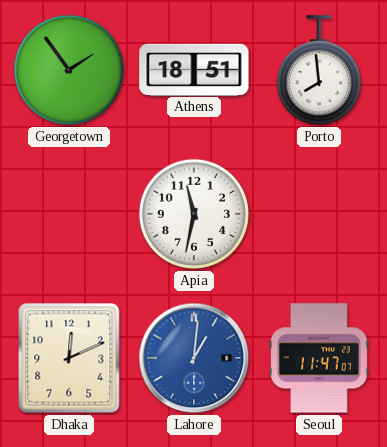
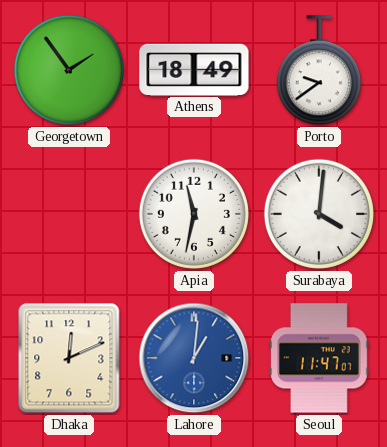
Athens: 18:51 -> 18:49 (194, 69)
Porto: 7:59 -> 9:39 (319, 71)
Surabaya: none -> 4:01 (319, 214)
